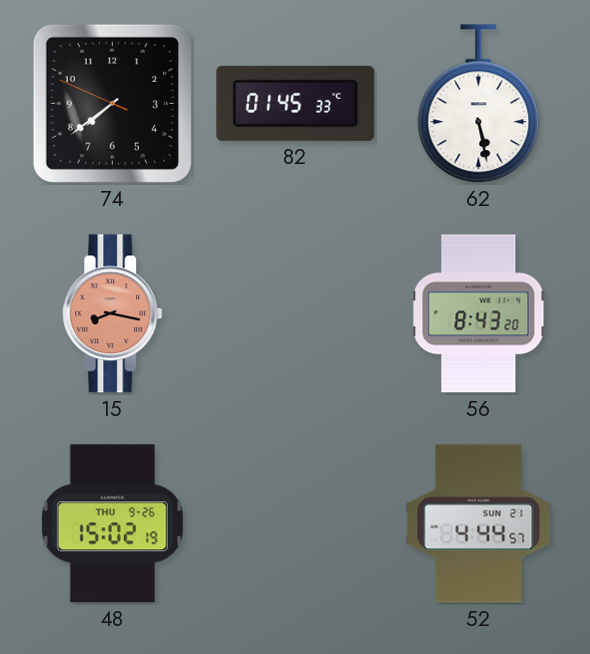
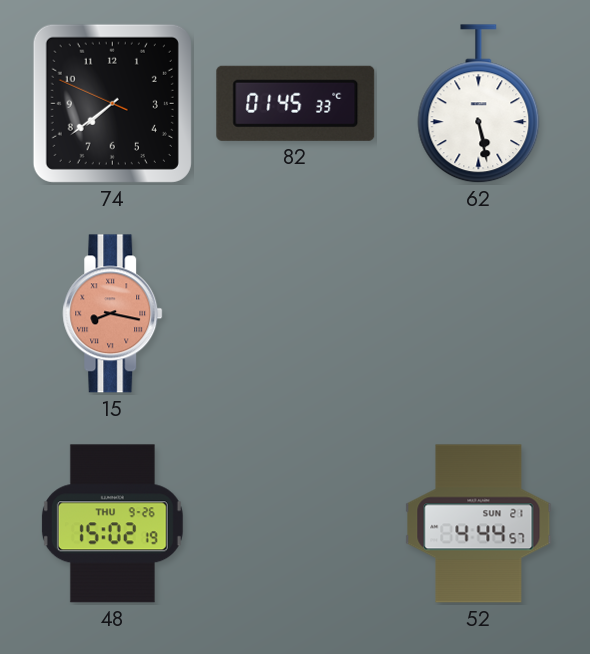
56: 8:43 -> none (479, 314)
